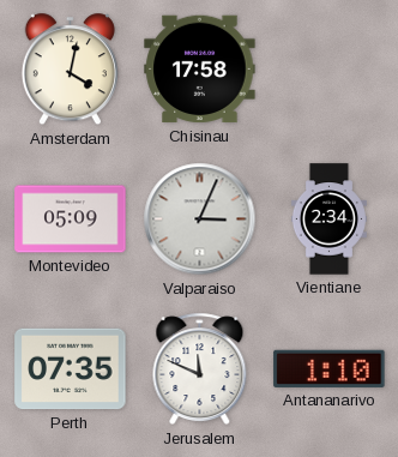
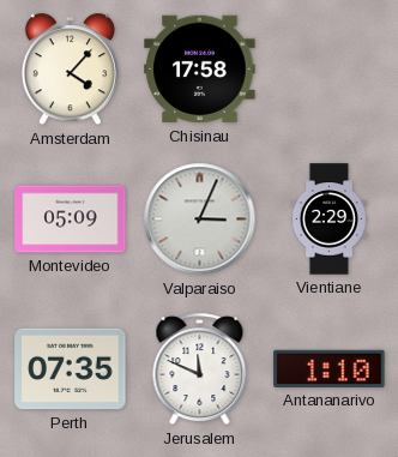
Amsterdam: 4:02 -> 4:07 (70, 70)
Vientiane: 2:34 -> 2:29 (328, 220)
